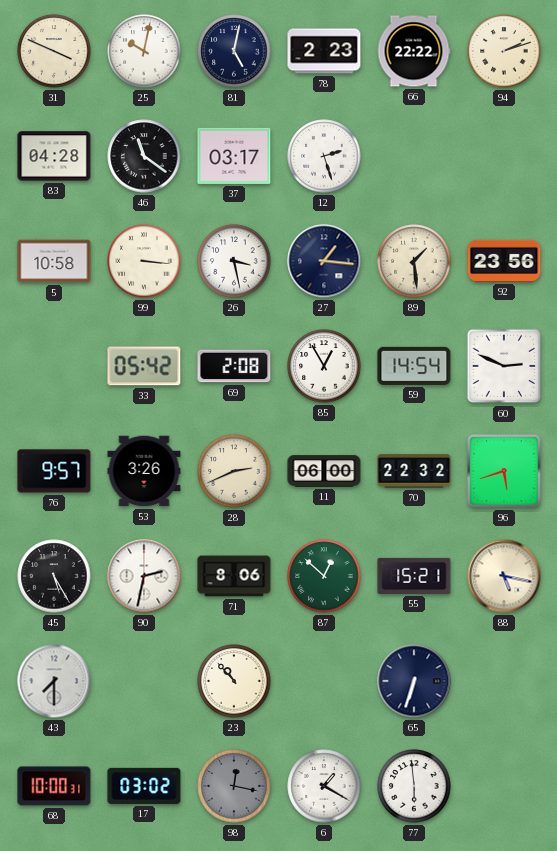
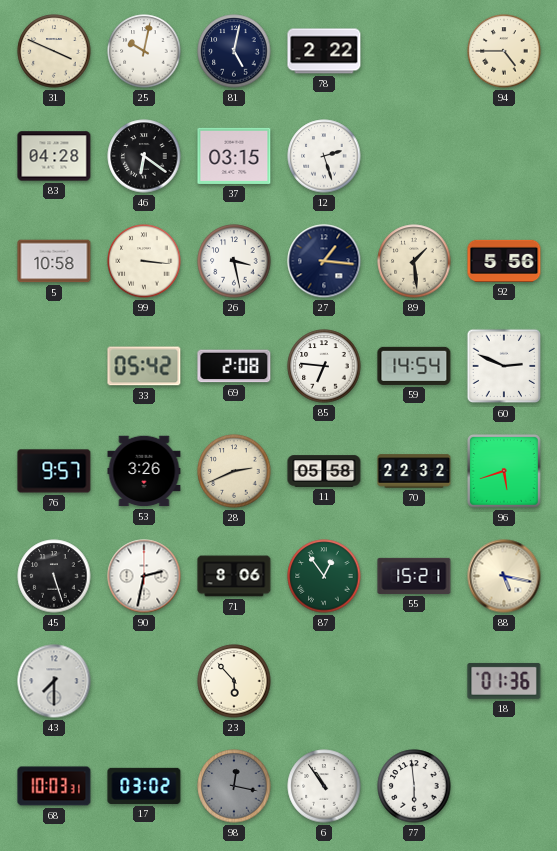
78: 2:23 -> 2:22 (324, 51)
66: 22:22 -> none (414, 51)
94: 2:12 -> 4:45 (504, 51)
46: 11:21 -> 6:21 (144, 156)
37: 03:17 -> 03:15 (234, 156)
92: 23:56 -> 5:56 (504, 261)
85: 12:55 -> 6:46 (324, 366)
11: 06:00 -> 05:58 (324, 471)
45: 5:25 -> 5:27 (54, 576)
87: 12:52 -> 12:54 (324, 576)
23: 10:53 -> 5:53 (234, 681)
65: 6:33 -> none (414, 681)
18: none -> 01:36 (504, 681)
68: 10:00 -> 10:03 (54, 786)
6: 1:20 -> 10:54 (324, 786)
